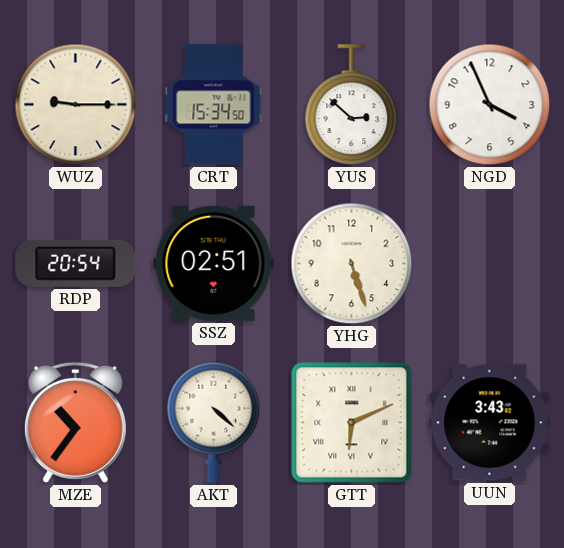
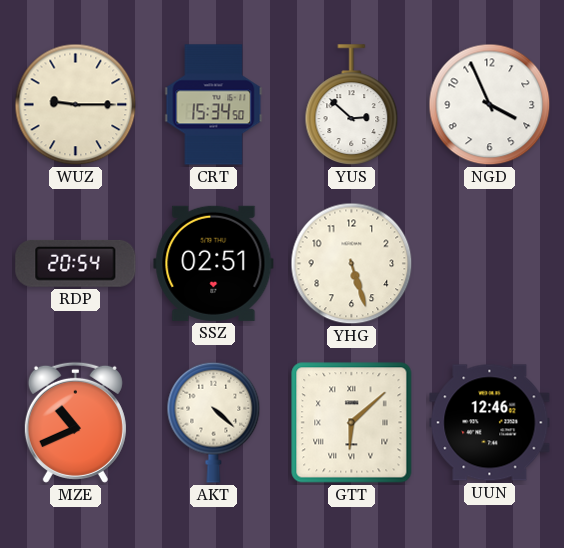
MZE: 10:36 -> 10:41 (75, 422)
GTT: 6:11 -> 6:08 (352, 423)
UUN: 3:43 -> 12:46 (490, 423)
